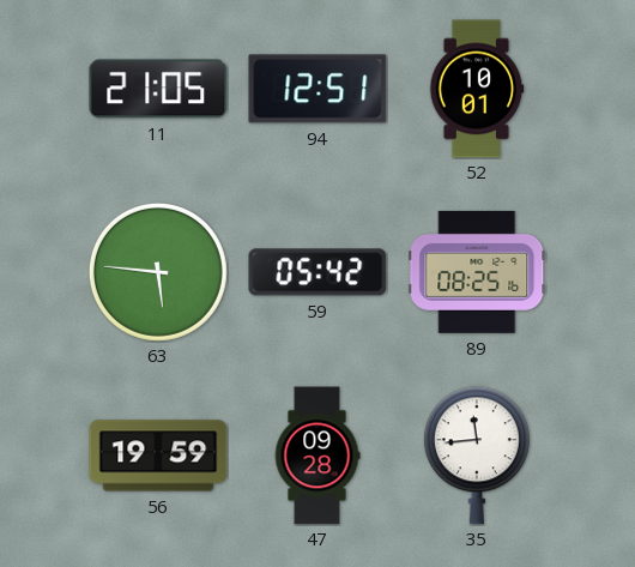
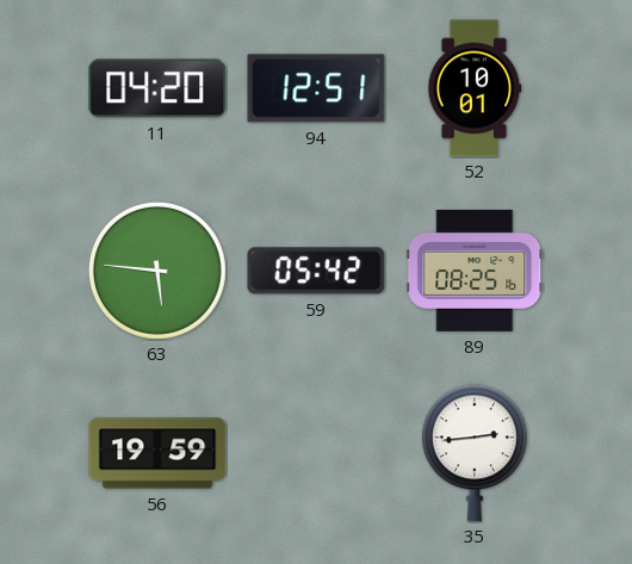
11: 21:05 -> 04:20 (157, 88)
47: 09:28 -> none (317, 456)
35: 11:44 -> 2:44 (475, 453)
